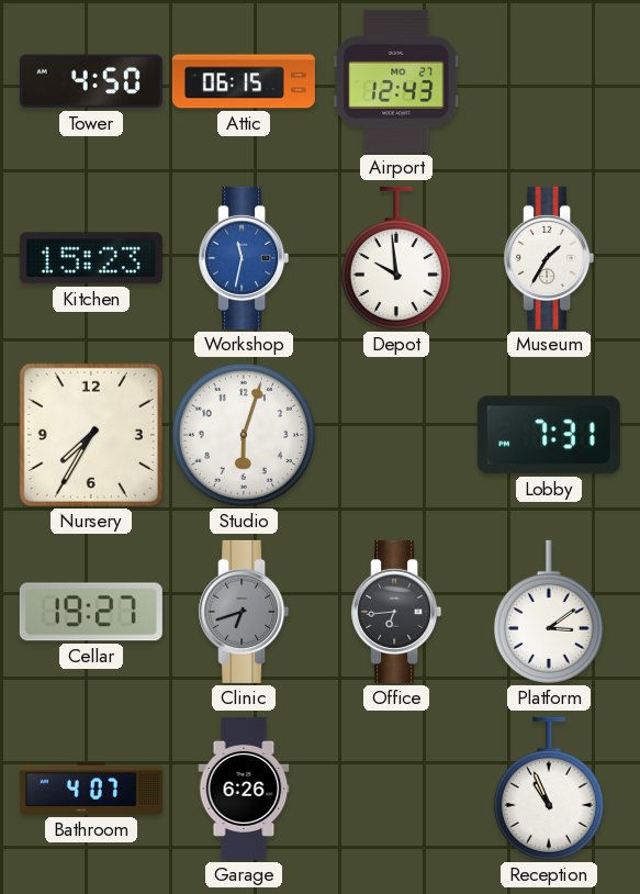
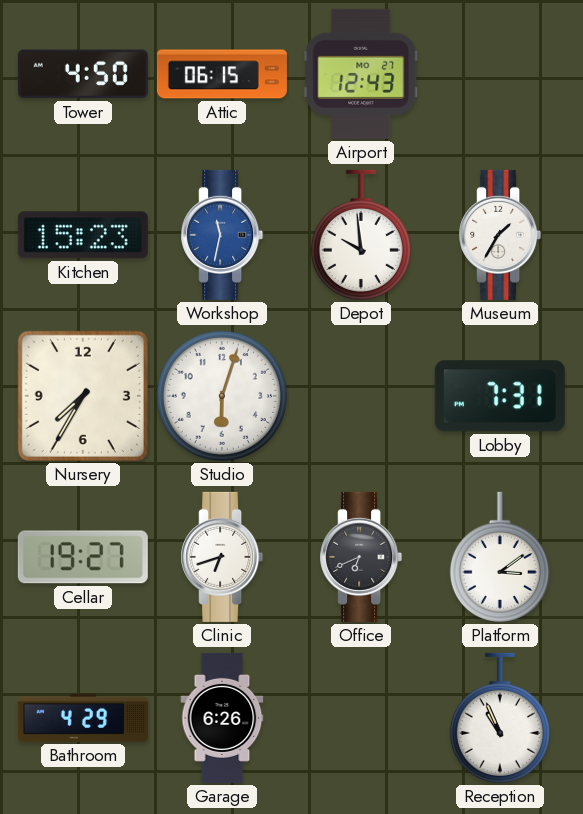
Clinic dial: grey -> white (222, 557)
Office: 6:44 -> 6:41 (361, 557)
Bathroom: 4:07 -> 4:29 (83, 718)
